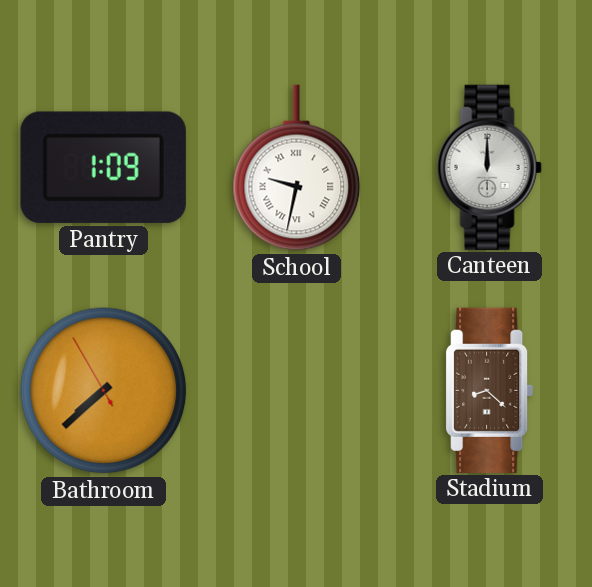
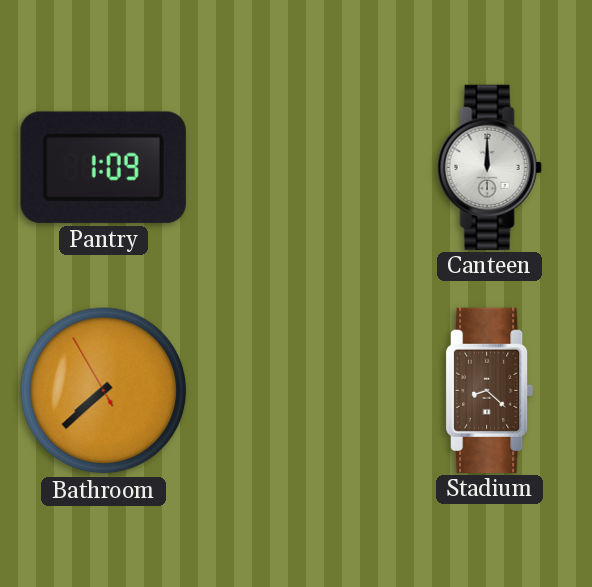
School: 9:32 -> none (297, 168)
